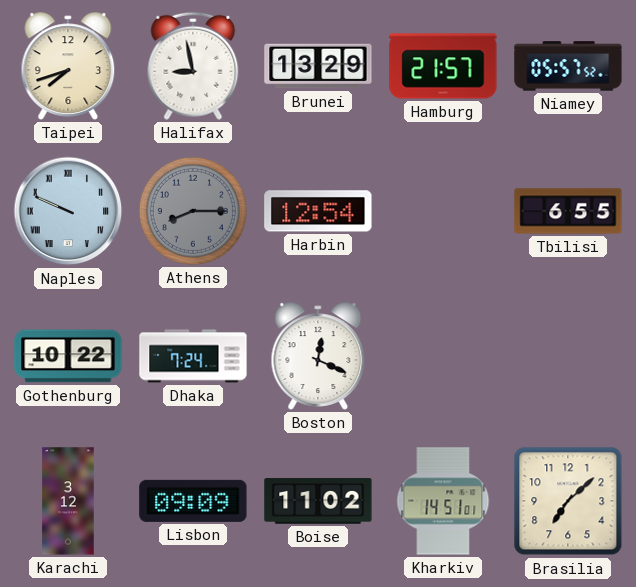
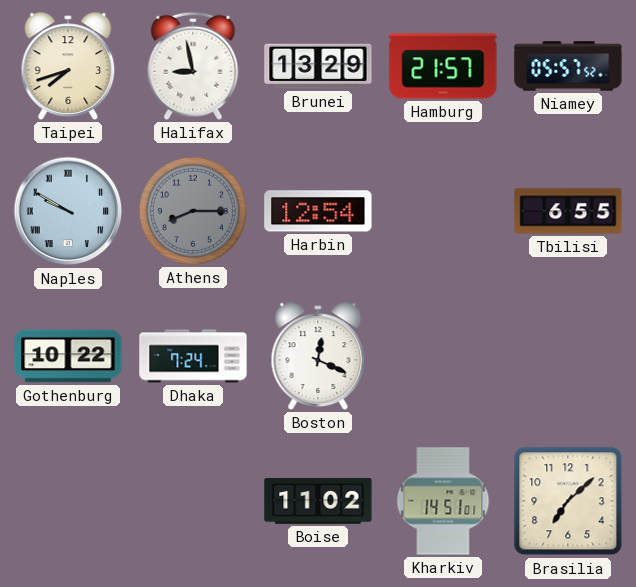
Naples: 9:49 -> 9:50 (68, 211)
Karachi: 3:12 -> none (68, 501)
Lisbon: 09:09 -> none (193, 501)
